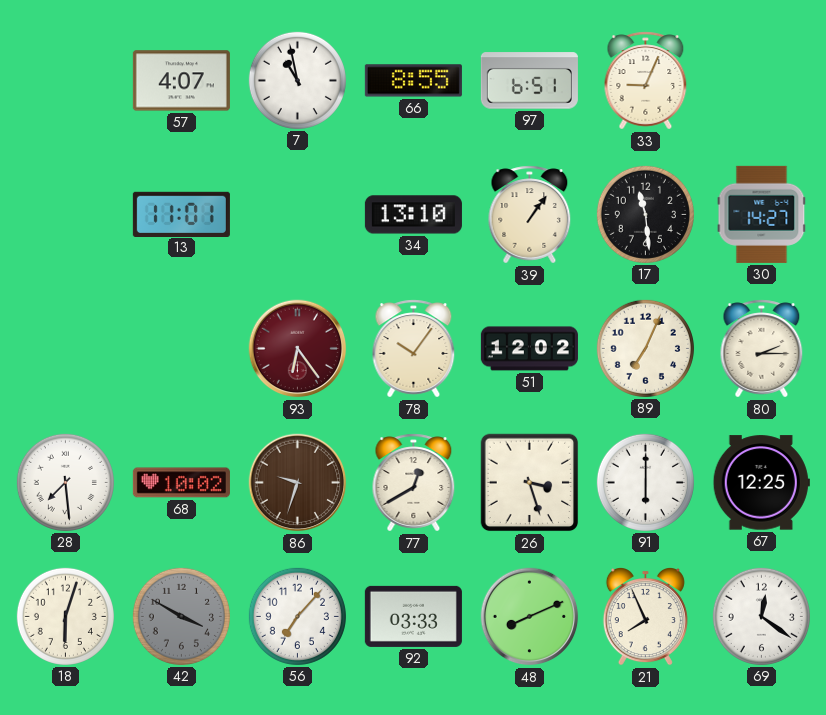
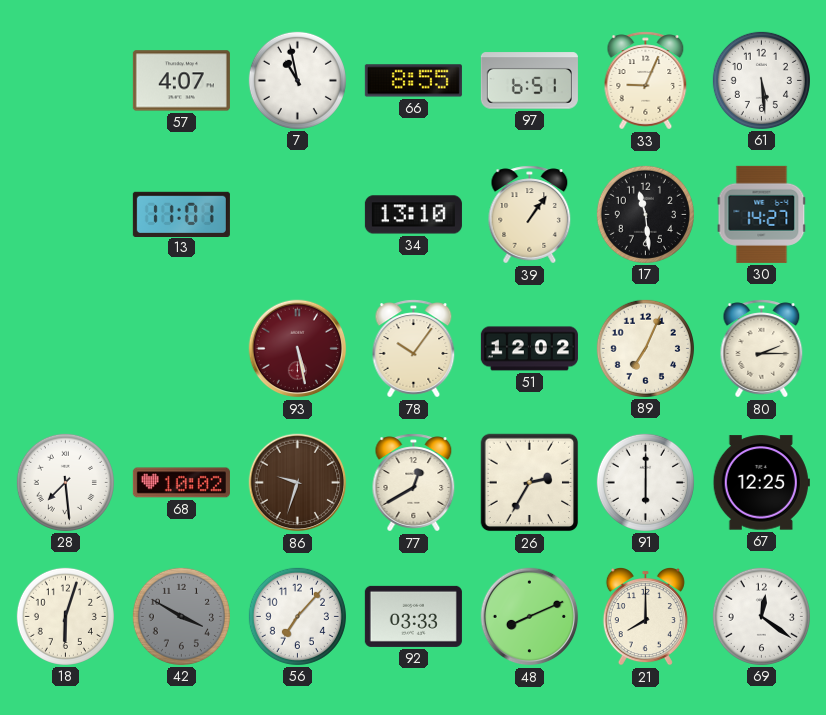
61: none -> 5:29 (761, 80)
93: 6:24 -> 5:28 (298, 349)
26: 3:27 -> 2:35 (530, 483)
21: 7:56 -> 8:00 (645, 617)
